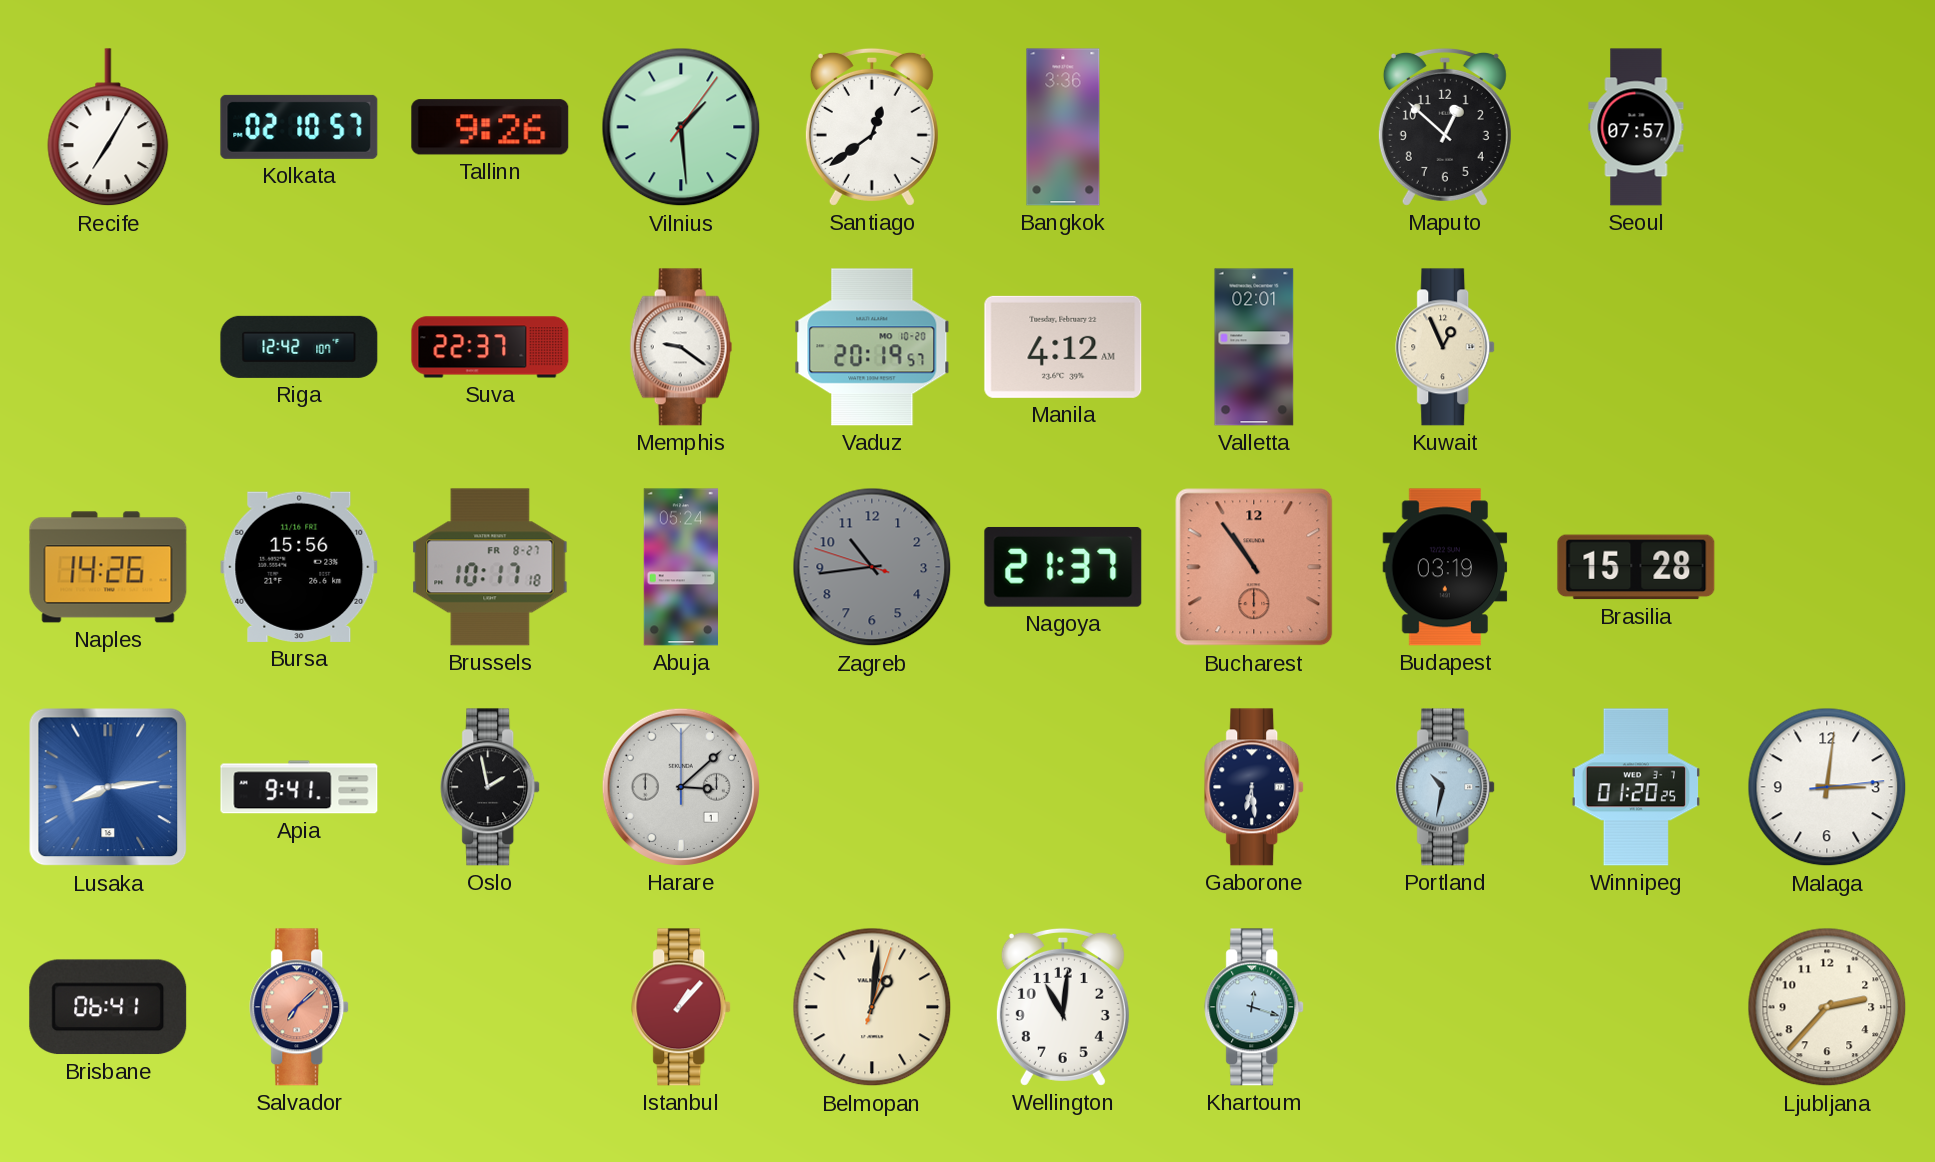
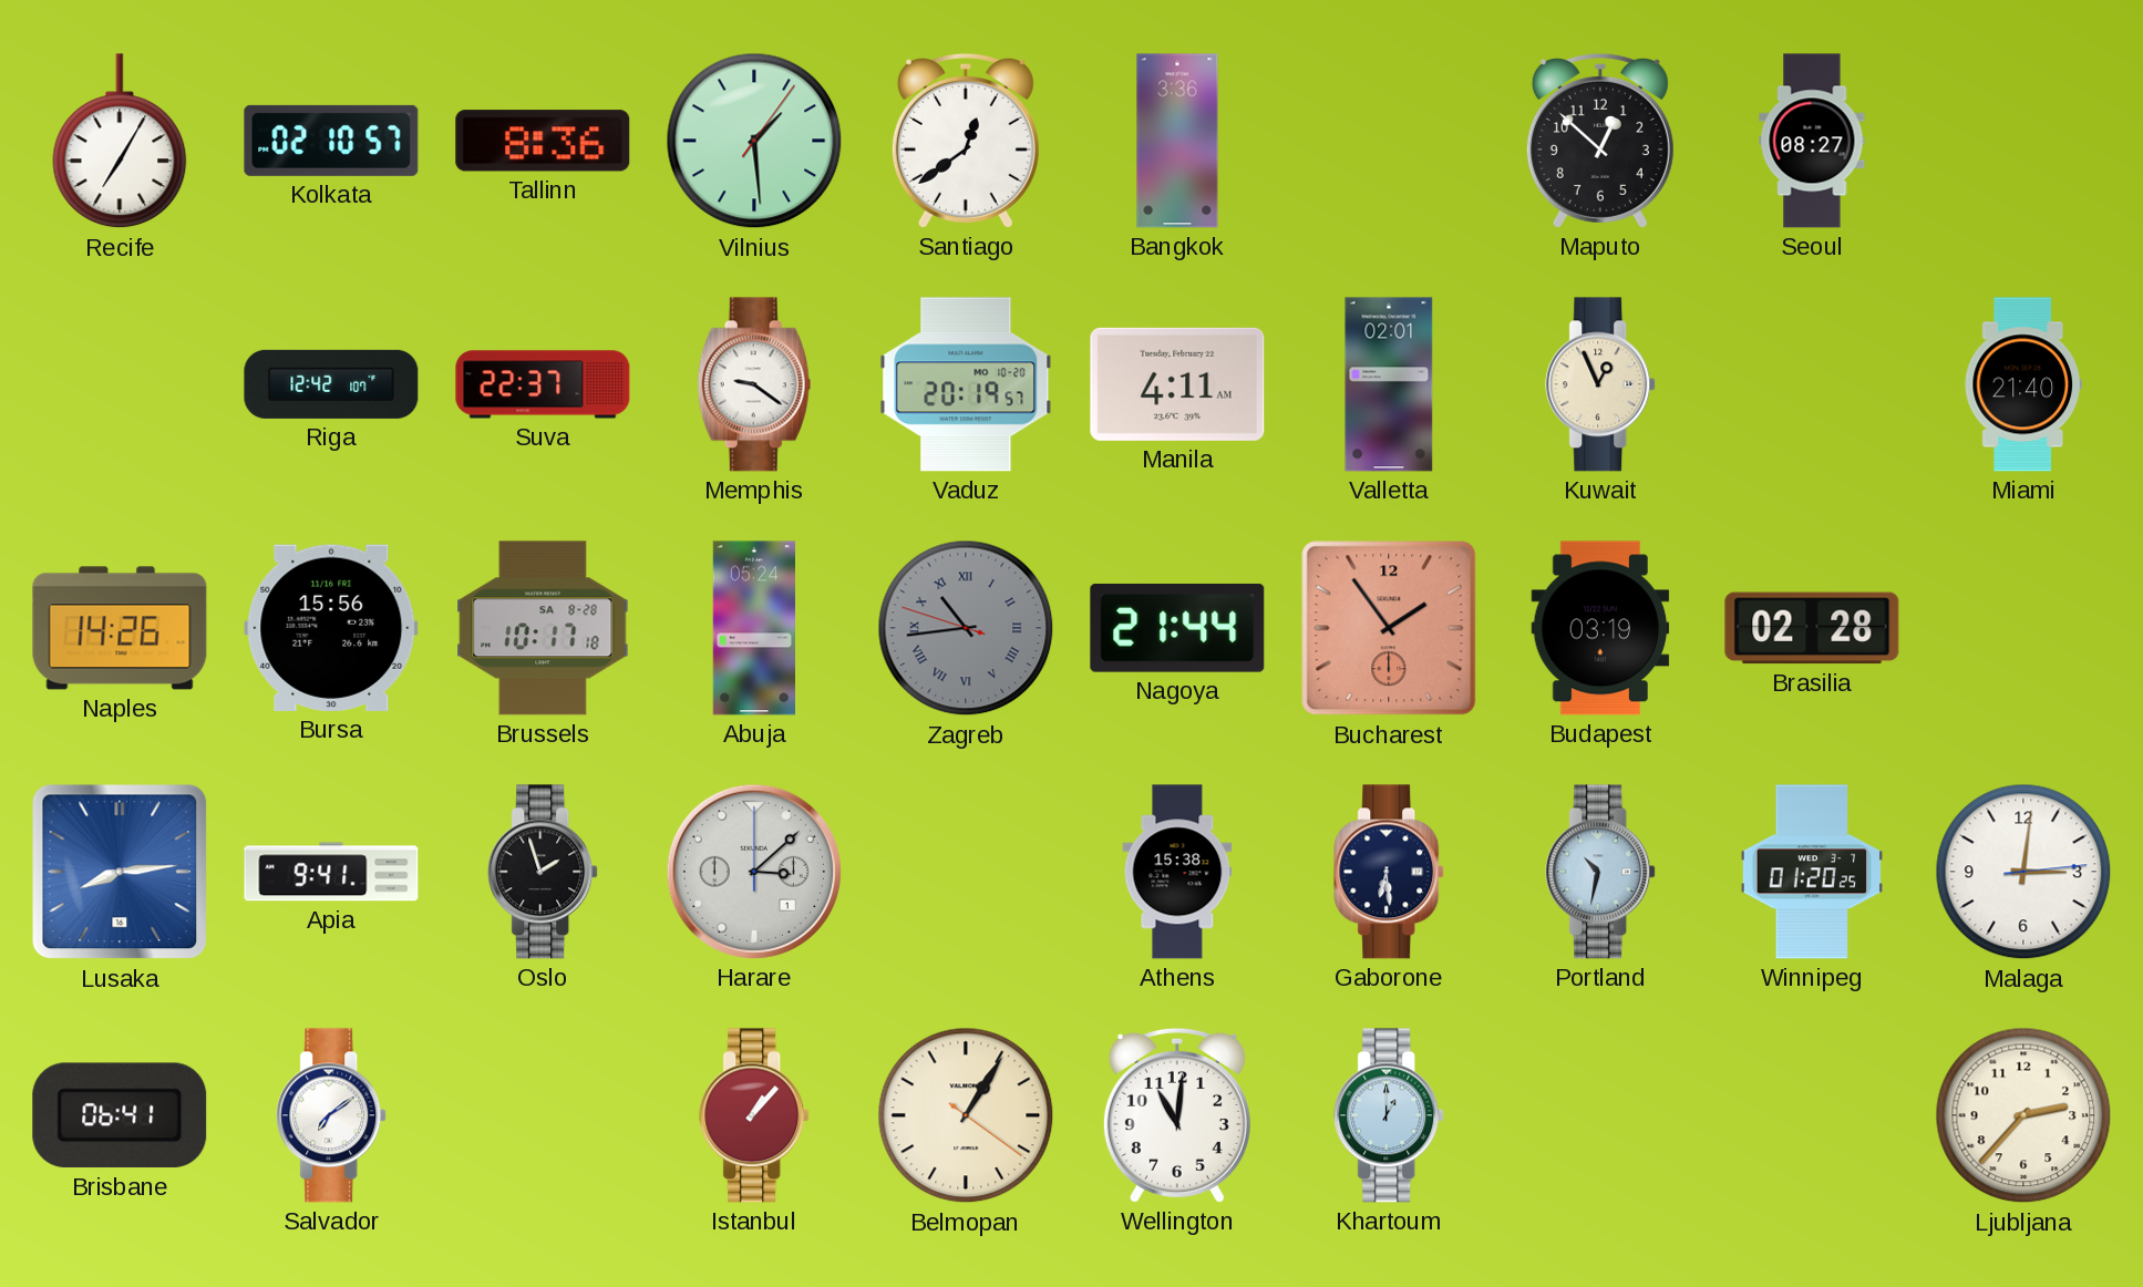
Tallinn: 9:26 -> 8:36 (543, 141)
Seoul: 07:57 -> 08:27 (1812, 141)
Manila: 4:12 -> 4:11 (1177, 384)
Miami: none -> 21:40 (2023, 384)
Brussels date: FR 8-27 -> SA 8-28 (543, 628)
Zagreb numerals: Arabic -> Roman (966, 628)
Nagoya: 21:37 -> 21:44 (1177, 628)
Bucharest: 10:54 -> 1:54 (1389, 628)
Brasilia: 15:28 -> 02:28 (1812, 628)
Oslo: 1:58 -> 1:57 (544, 872)
Athens: none -> 15:38 (1177, 872)
Salvador: 7:08 -> 7:09 (332, 1115)
Salvador dial: salmon -> white (332, 1115)
Belmopan: 1:01 -> 1:05 (966, 1115)
Khartoum: 12:18 -> 1:00 (1390, 1115)
